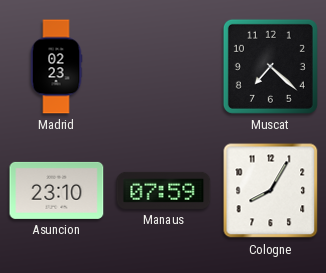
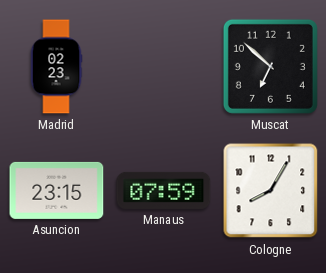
Muscat: 7:22 -> 6:52 (270, 66)
Asuncion: 23:10 -> 23:15 (57, 190)
